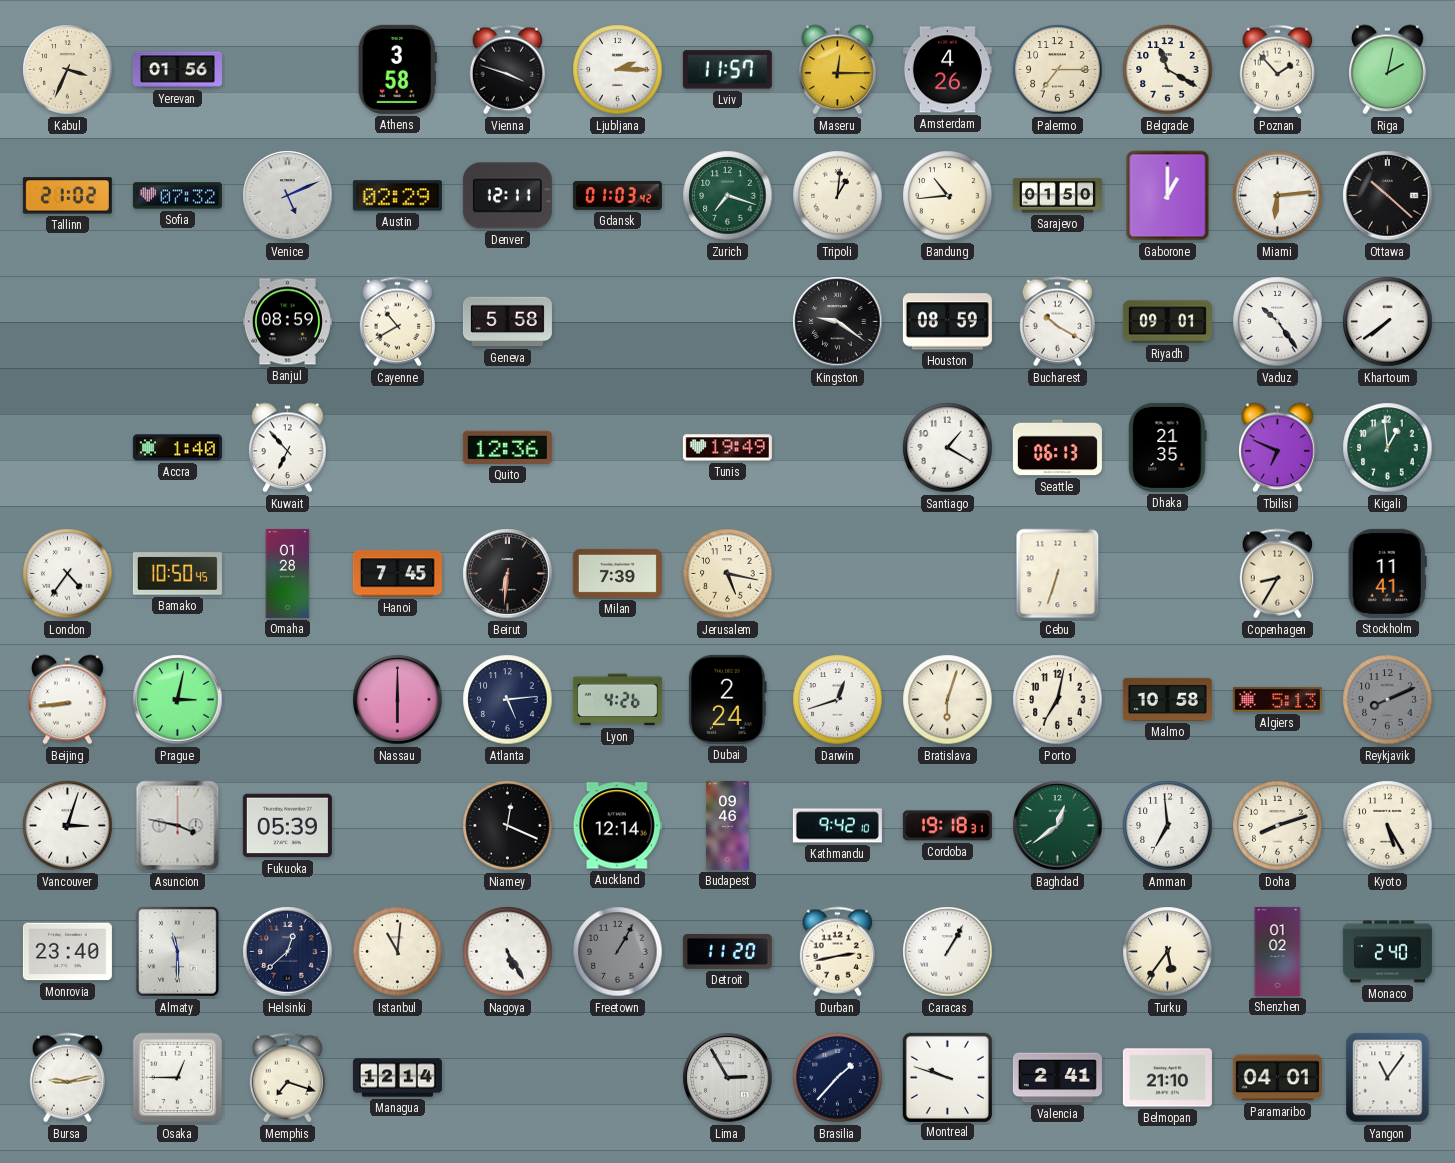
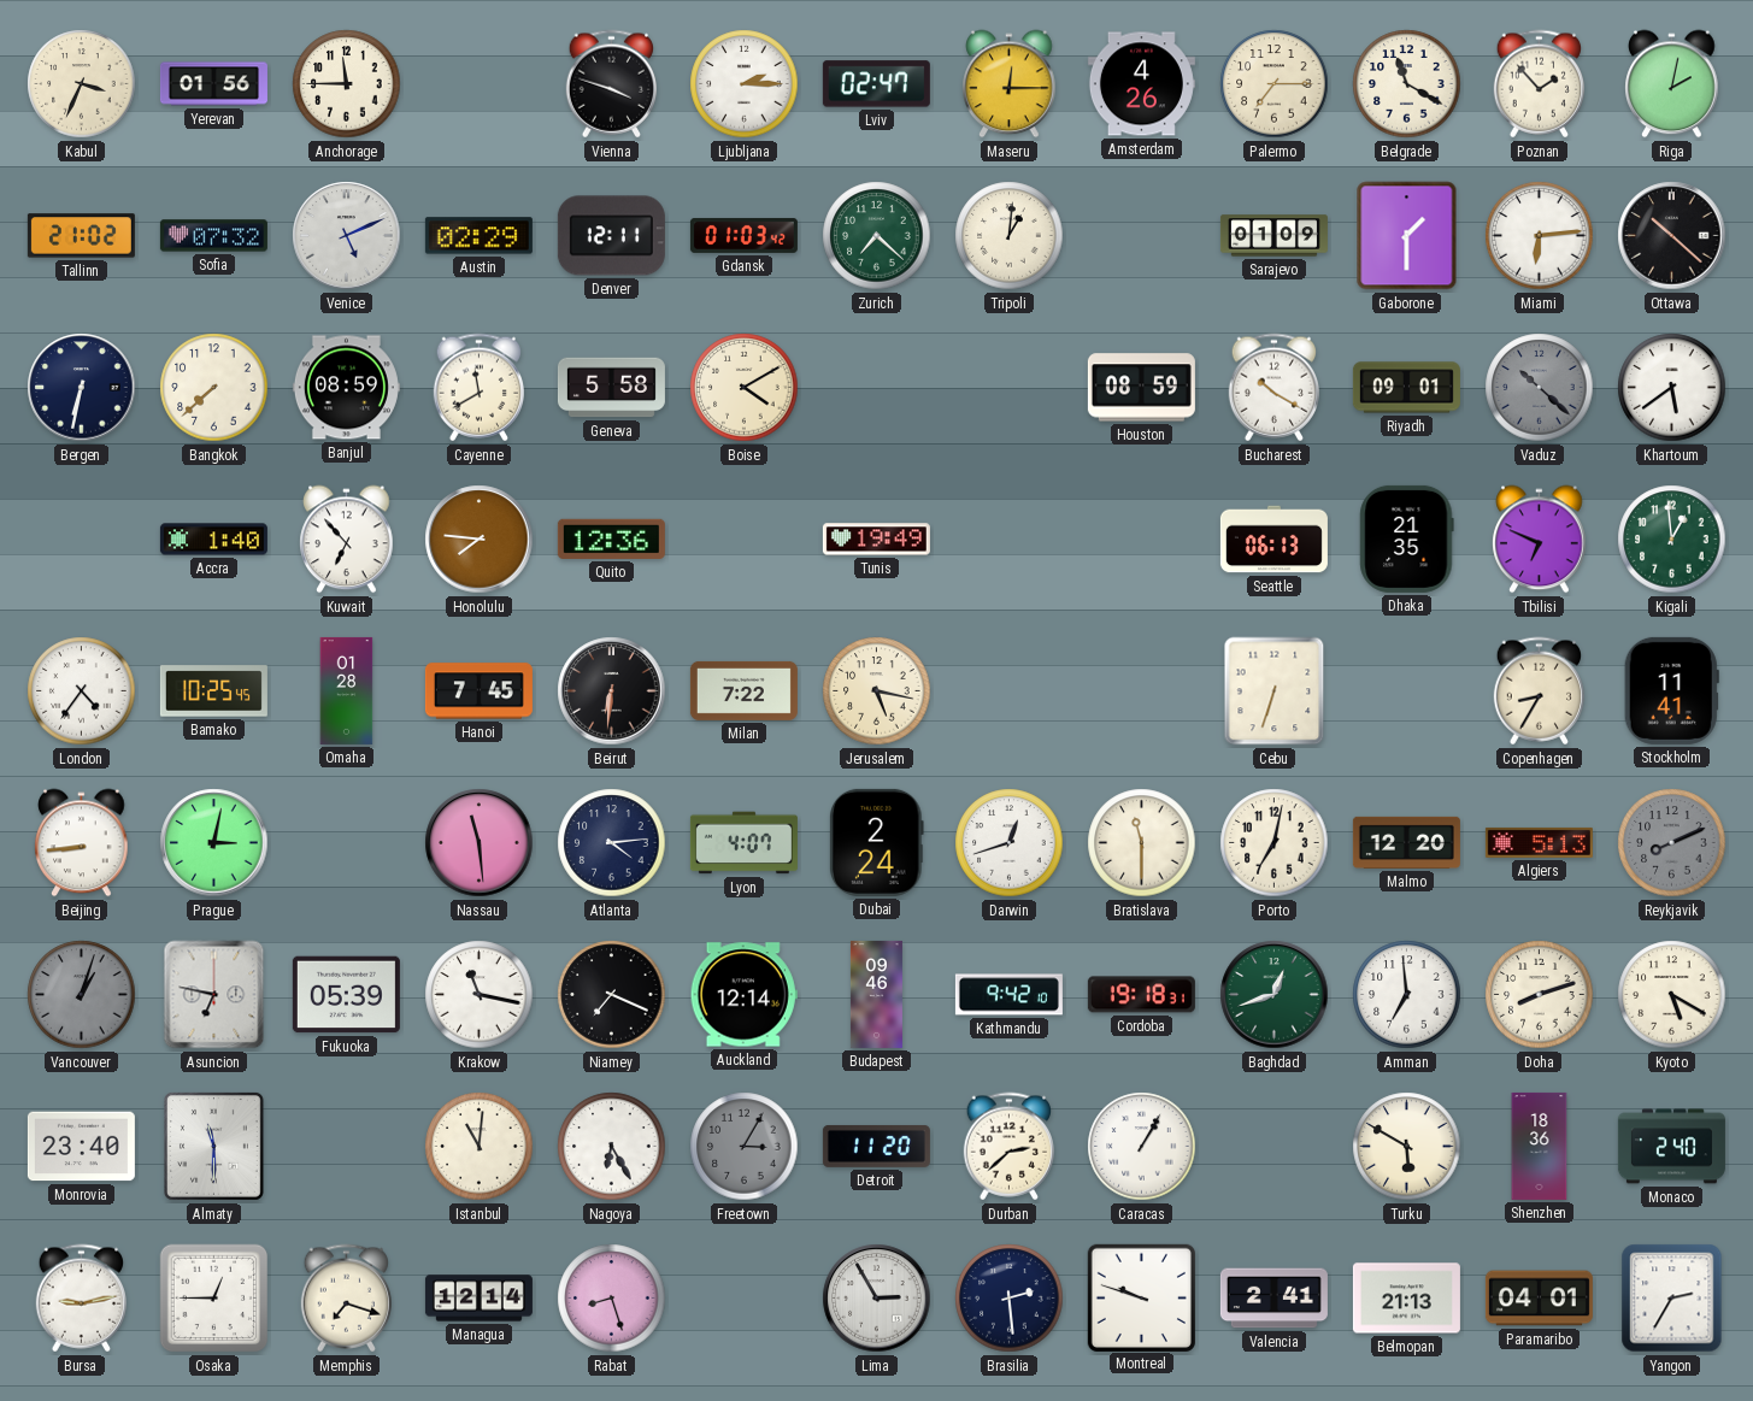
Anchorage: none -> 11:45 (347, 84)
Athens: 3:58 -> none (397, 69)
Lviv: 11:57 -> 02:47 (876, 84)
Zurich: 7:18 -> 7:22 (877, 236)
Bandung: 10:44 -> none (948, 196)
Sarajevo: 01:50 -> 01:09 (1273, 236)
Gaborone: 1:00 -> 1:30 (1407, 236)
Bergen: none -> 6:32 (82, 388)
Bangkok: none -> 7:38 (214, 388)
Cayenne: 10:40 -> 11:40 (478, 388)
Boise: none -> 4:10 (745, 388)
Kingston: 9:21 -> none (838, 322)
Vaduz: 10:24 -> 10:22 (1540, 388)
Vaduz dial: white -> grey (1540, 388)
Khartoum: 7:39 -> 5:39 (1672, 388)
Honolulu: none -> 7:46 (480, 540)
Santiago: 1:20 -> none (948, 448)
Bamako: 10:50 -> 10:25 (213, 691)
Milan: 7:39 -> 7:22 (743, 690)
Nassau: 6:00 -> 11:29 (480, 843)
Atlanta: 5:14 -> 4:14 (612, 843)
Lyon: 4:26 -> 4:07 (743, 843)
Bratislava: 6:03 -> 11:30 (1142, 843)
Malmo: 10:58 -> 12:20 (1406, 842)
Vancouver: 3:03 -> 1:03 (82, 995)
Vancouver dial: white -> grey (82, 995)
Asuncion: 3:47 -> 6:47 (214, 995)
Krakow: none -> 11:17 (480, 995)
Niamey: 12:19 -> 7:19 (612, 995)
Baghdad: 12:39 -> 12:42 (1275, 995)
Kyoto: 5:25 -> 5:20 (1672, 995)
Helsinki: 12:38 -> none (288, 952)
Nagoya: 5:25 -> 6:25 (612, 1147)
Freetown: 1:05 -> 3:05 (745, 1147)
Durban: 2:43 -> 2:38 (1008, 1147)
Turku: 5:36 -> 5:50 (1407, 1147)
Shenzhen: 01:02 -> 18:36 (1540, 1146)
Rabat: none -> 8:27 (612, 1299)
Brasilia: 1:37 -> 2:29 (1010, 1299)
Belmopan: 21:10 -> 21:13 (1406, 1299)
Yangon: 11:06 -> 2:35 (1672, 1299)
